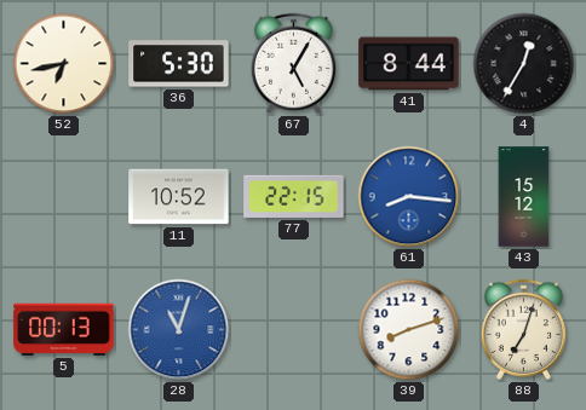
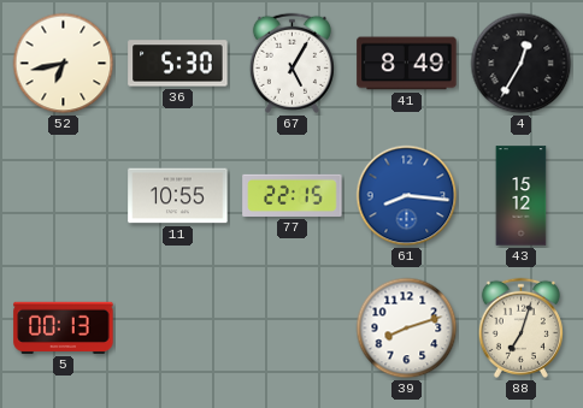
41: 8:44 -> 8:49 (407, 64)
11: 10:52 -> 10:55 (178, 196)
28: 11:03 -> none (179, 330)
